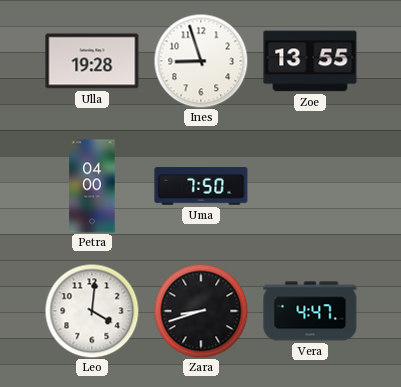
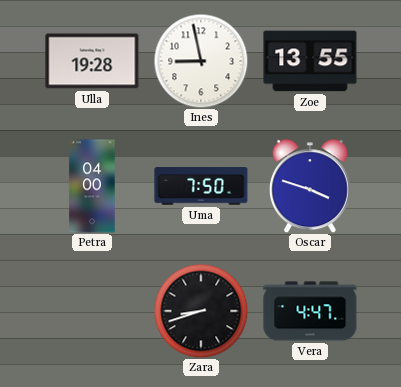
Ines: 8:57 -> 8:58 (201, 61)
Oscar: none -> 3:48 (310, 186)
Leo: 4:01 -> none (92, 311)
